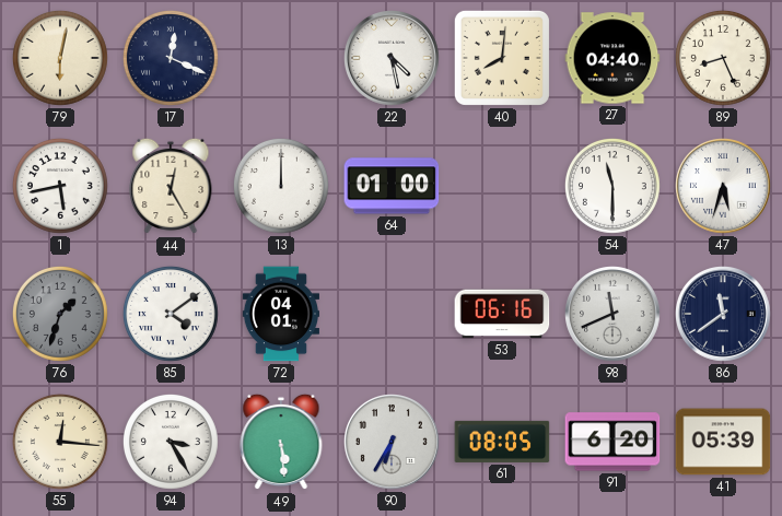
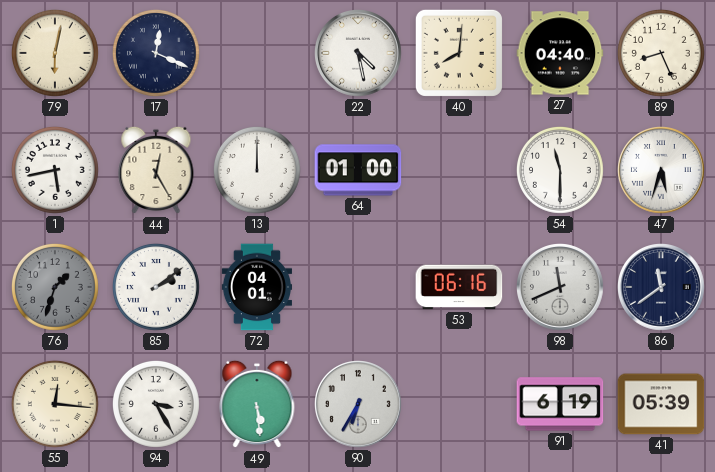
85: 4:09 -> 2:09 (156, 287)
61: 08:05 -> none (502, 442)
91: 6:20 -> 6:19 (560, 404)
